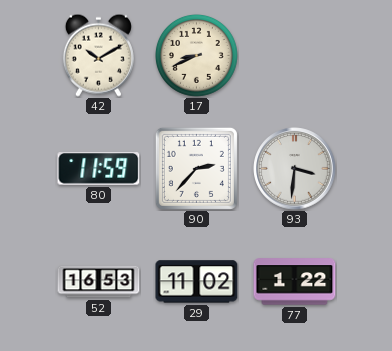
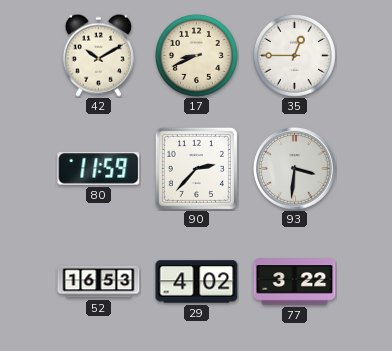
35: none -> 12:45 (294, 55)
29: 11:02 -> 4:02 (197, 282)
77: 1:22 -> 3:22 (295, 282)
